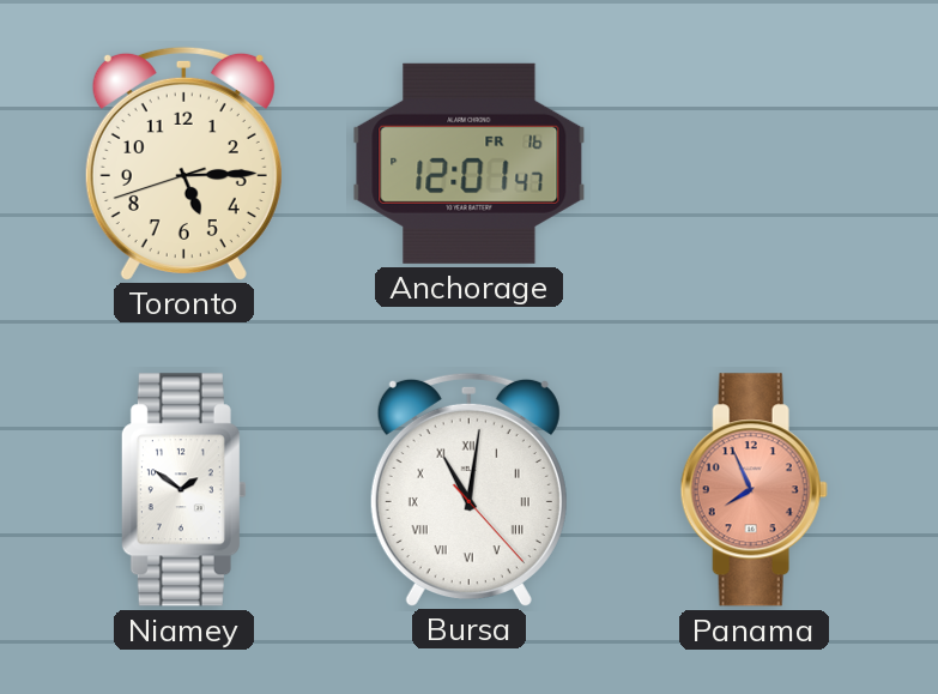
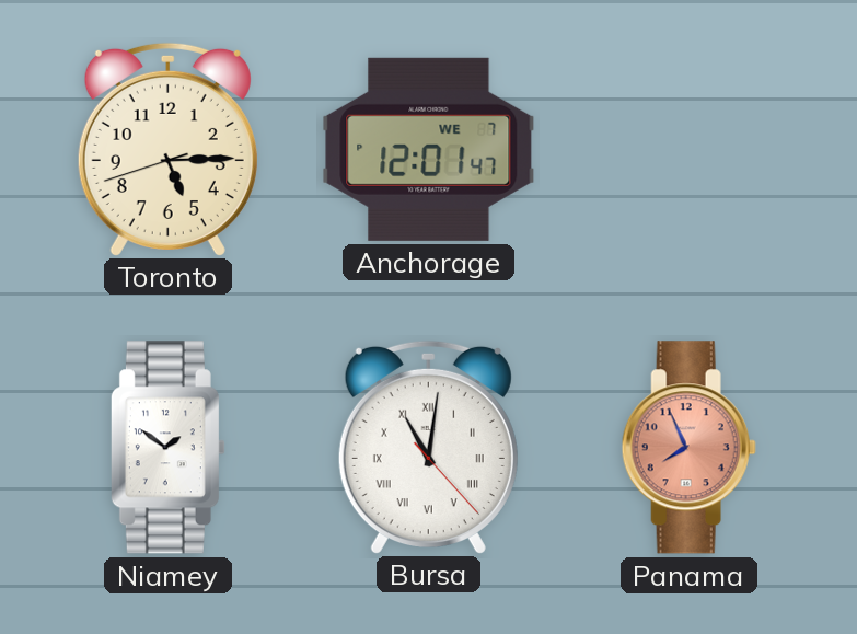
Anchorage date: FR 16 -> WE 7 (429, 149)
